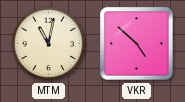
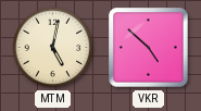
MTM: 11:02 -> 5:02 (53, 48)
